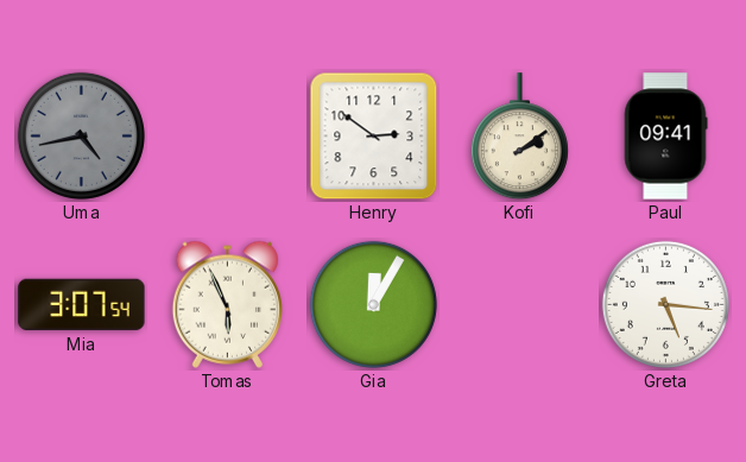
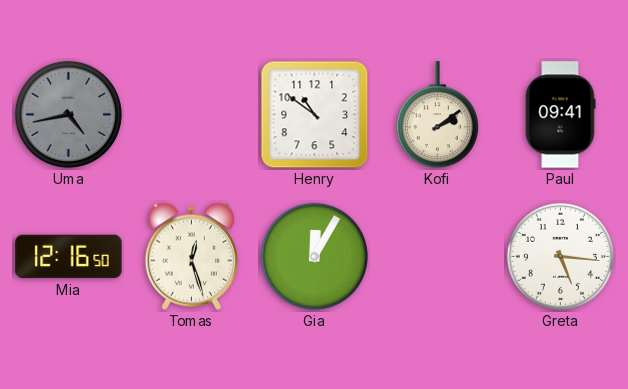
Henry: 2:51 -> 10:51 (315, 115)
Mia: 3:07 -> 12:16 (69, 257)
Tomas: 5:56 -> 12:27 (191, 256)
